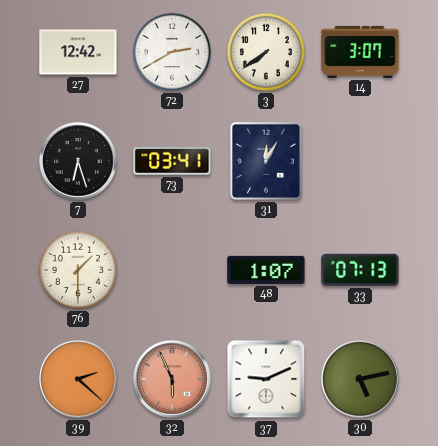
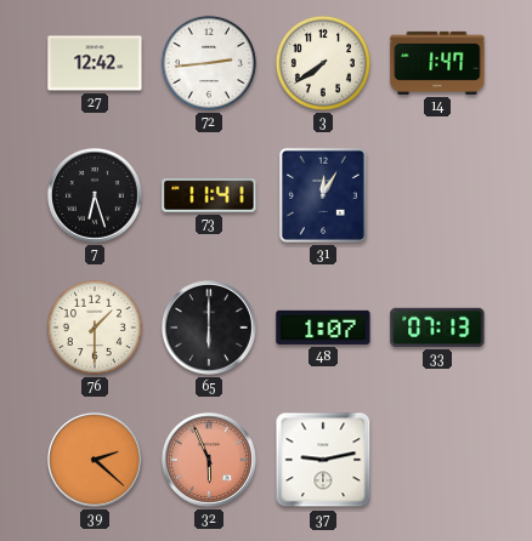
72: 2:40 -> 2:44 (209, 63)
14: 3:07 -> 1:47 (437, 63)
73: 03:41 -> 11:41 (209, 195)
65: none -> 6:00 (210, 329)
37: 9:11 -> 9:13 (323, 460)
30: 5:13 -> none (361, 380)
